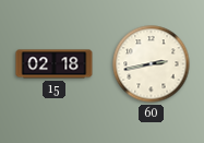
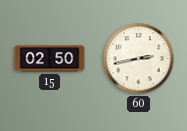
15: 02:18 -> 02:50 (50, 59)
